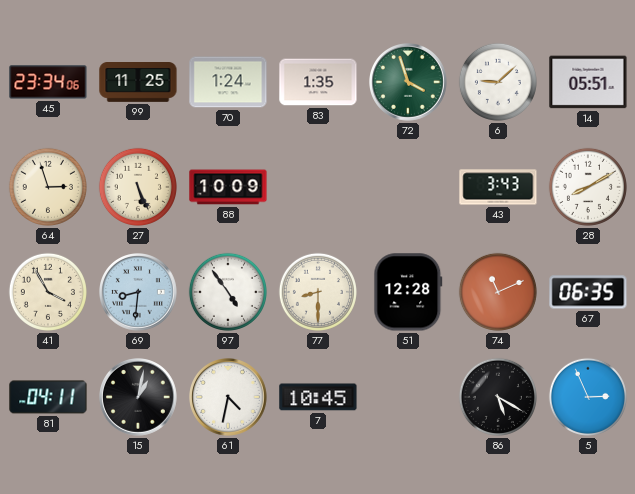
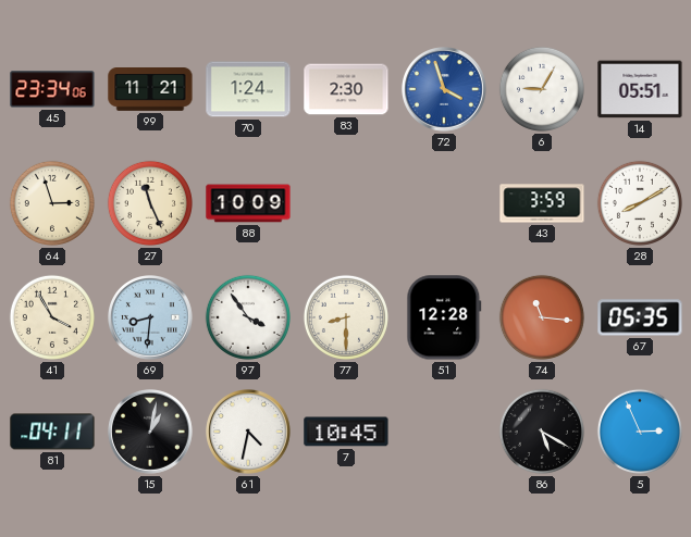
99: 11:25 -> 11:21 (150, 89)
83: 1:35 -> 2:30 (346, 89)
72 dial: green -> blue (445, 90)
6: 9:08 -> 9:05 (542, 89)
27: 5:26 -> 11:26 (150, 203)
43: 3:43 -> 3:59 (542, 203)
97: 4:54 -> 3:54 (248, 317)
74: 11:11 -> 11:16 (542, 317)
67: 06:35 -> 05:35 (640, 317)
